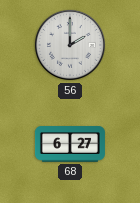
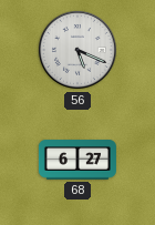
56: 2:00 -> 5:19 (77, 50)
